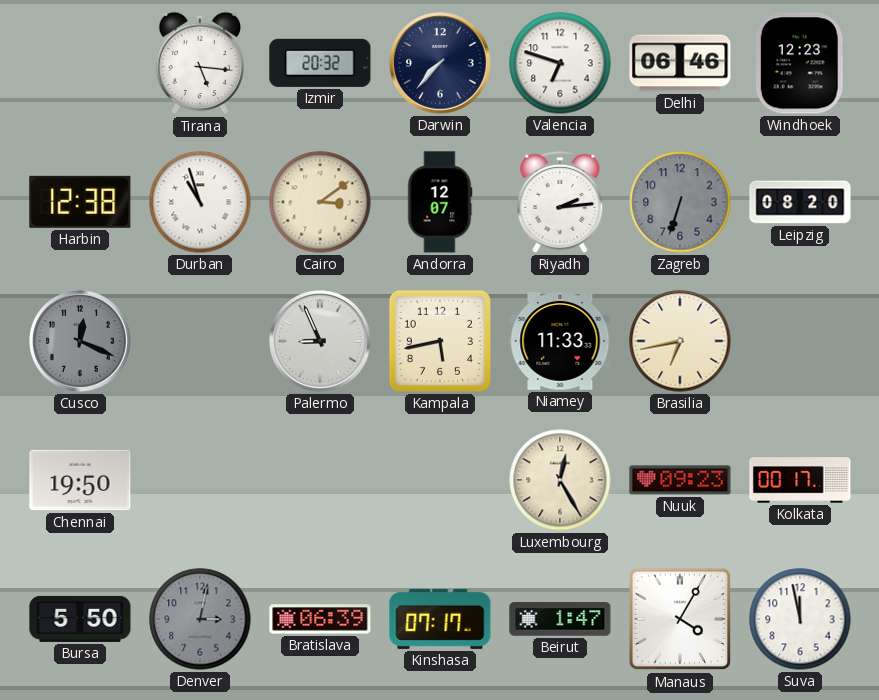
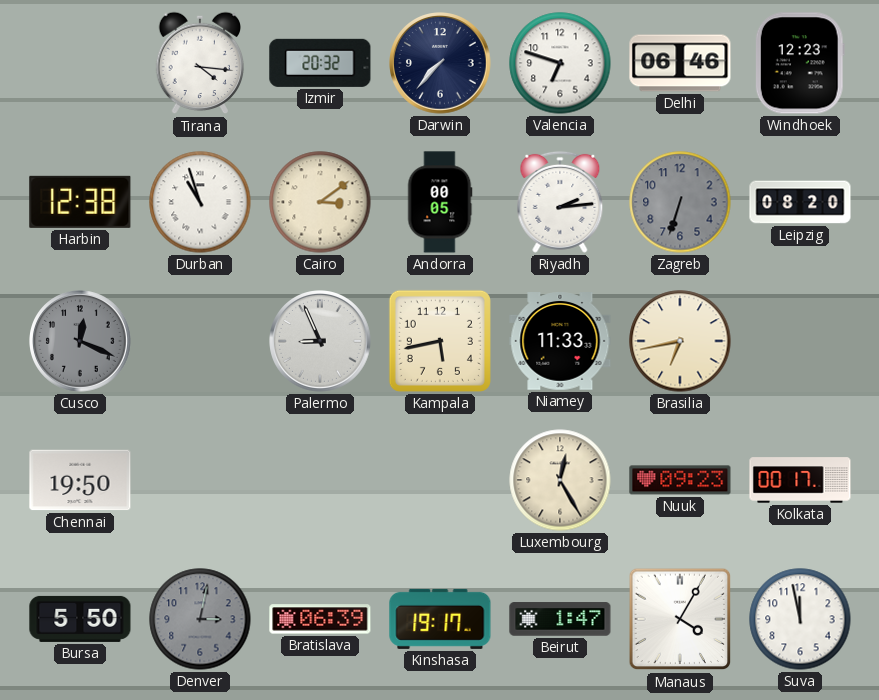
Tirana: 5:16 -> 4:16 (200, 63)
Andorra: 12:07 -> 00:05 (440, 202)
Kinshasa: 07:17 -> 19:17 (440, 619)
